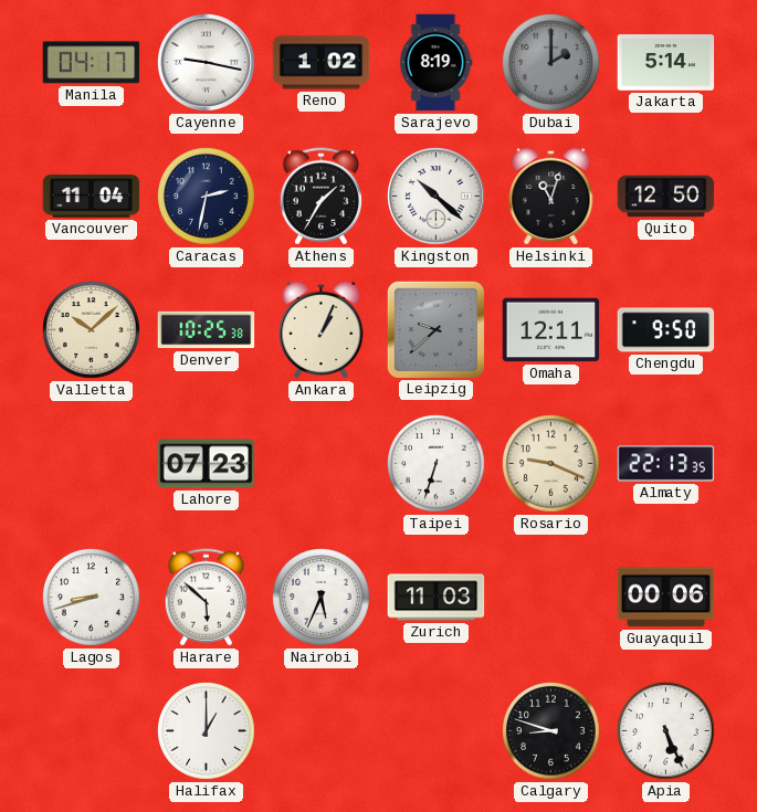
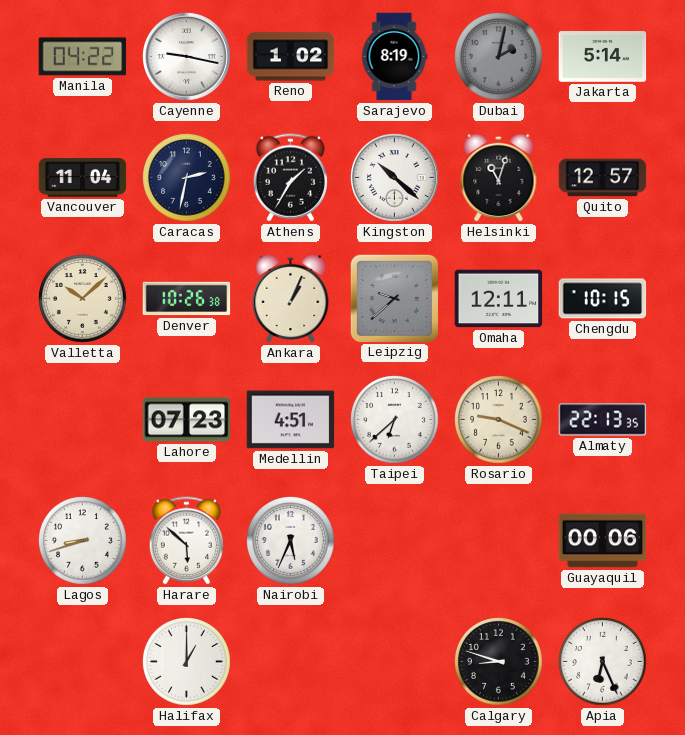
Manila: 04:17 -> 04:22 (83, 57)
Dubai: 2:00 -> 2:02 (499, 57)
Quito: 12:50 -> 12:57 (603, 178)
Denver: 10:25 -> 10:26 (187, 299)
Chengdu: 9:50 -> 10:15 (603, 299)
Medellin: none -> 4:51 (291, 420)
Taipei: 6:33 -> 6:38 (395, 420)
Zurich: 11:03 -> none (437, 598)
Apia: 5:26 -> 6:26 (603, 662)
